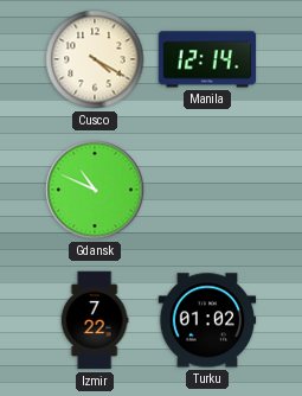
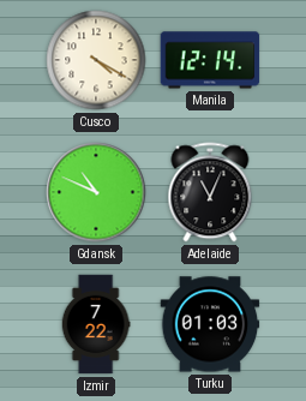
Adelaide: none -> 11:04 (210, 192)
Turku: 01:02 -> 01:03 (210, 324)
